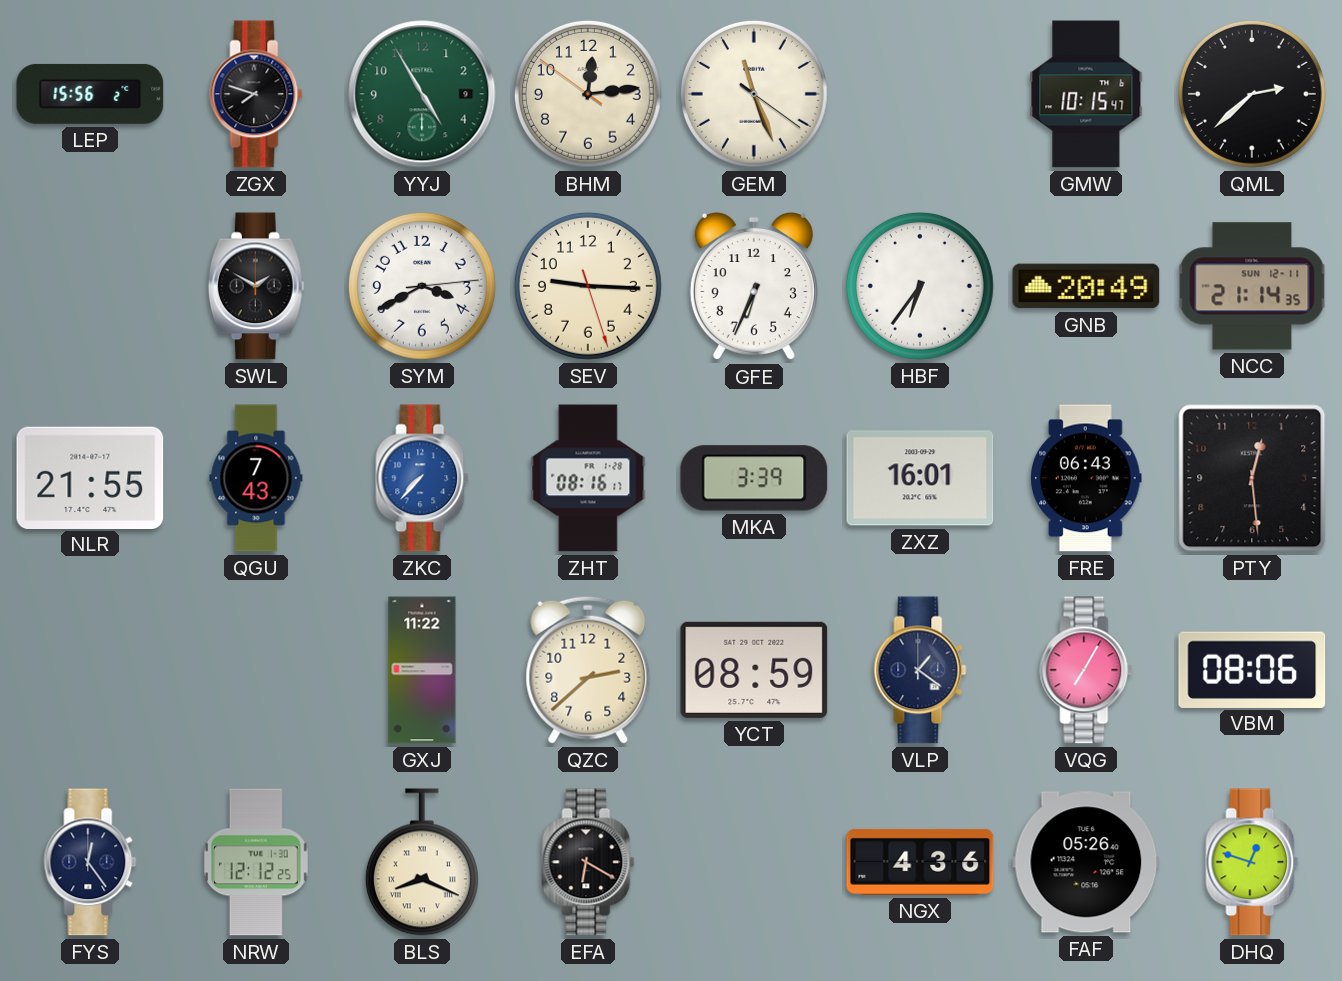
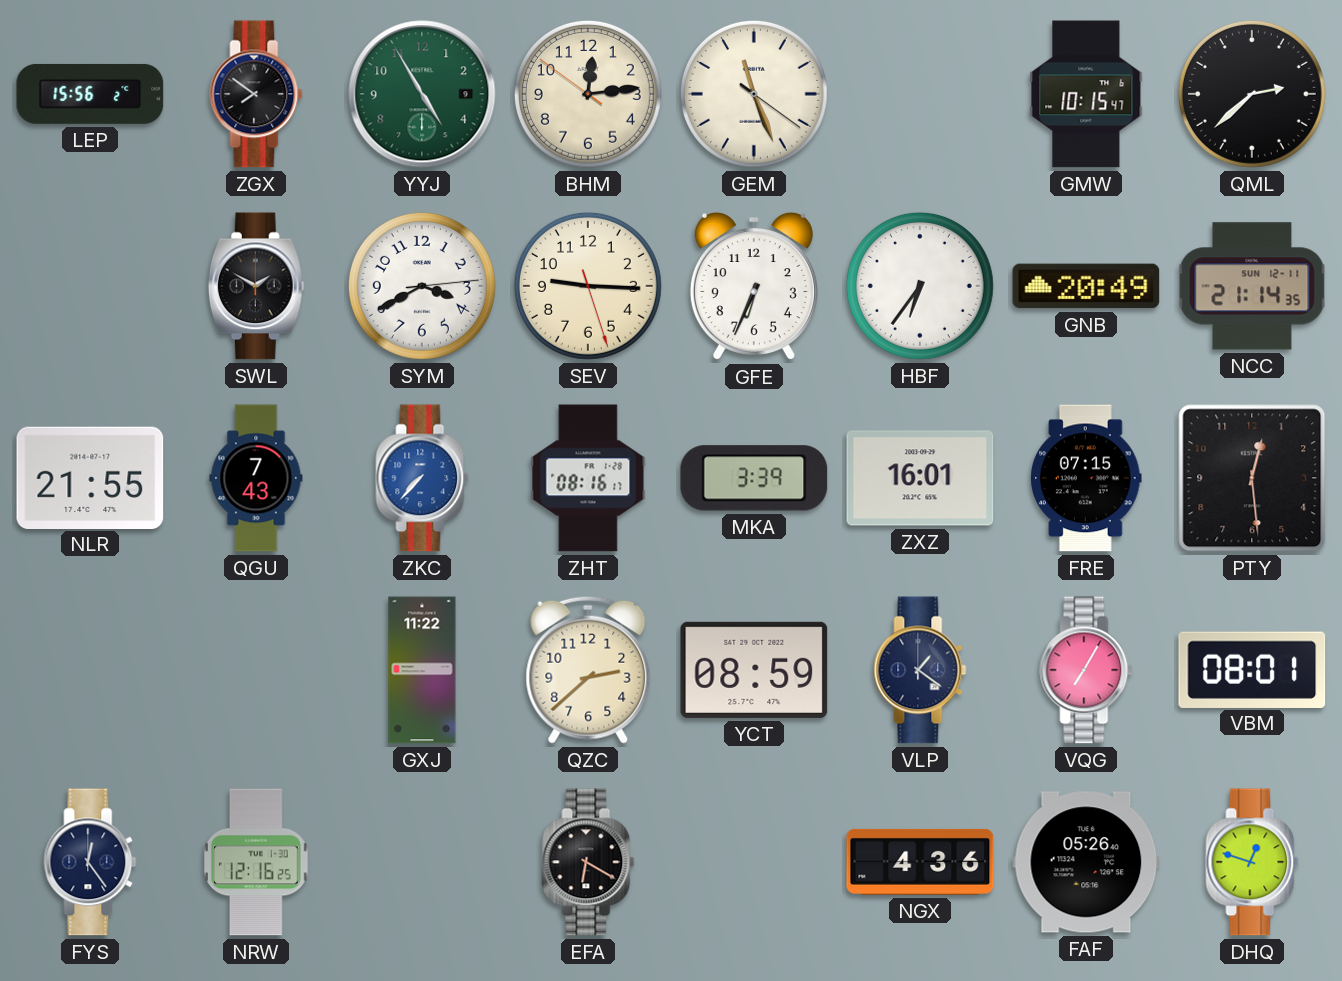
ZGX: 7:48 -> 7:51 (256, 94)
FRE: 06:43 -> 07:15 (1086, 478)
VBM: 08:06 -> 08:01 (1252, 669)
NRW: 12:12 -> 12:16 (257, 862)
BLS: 8:19 -> none (422, 862)
